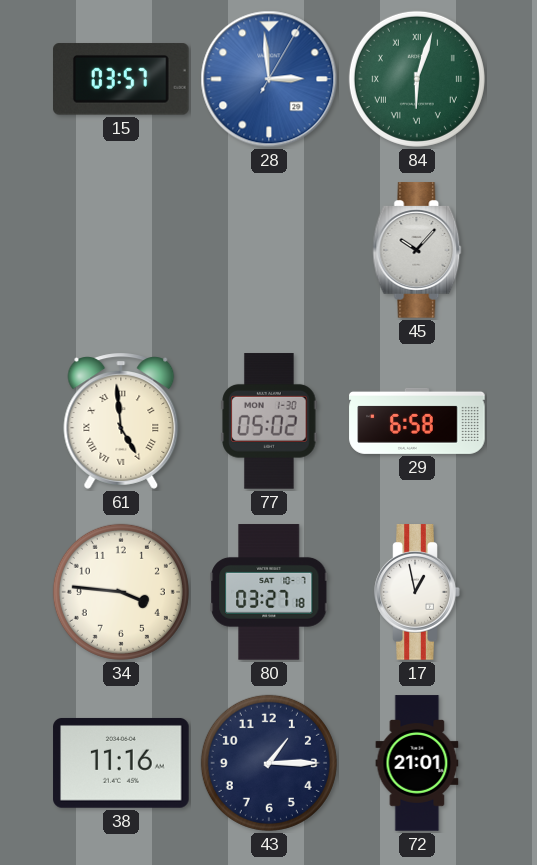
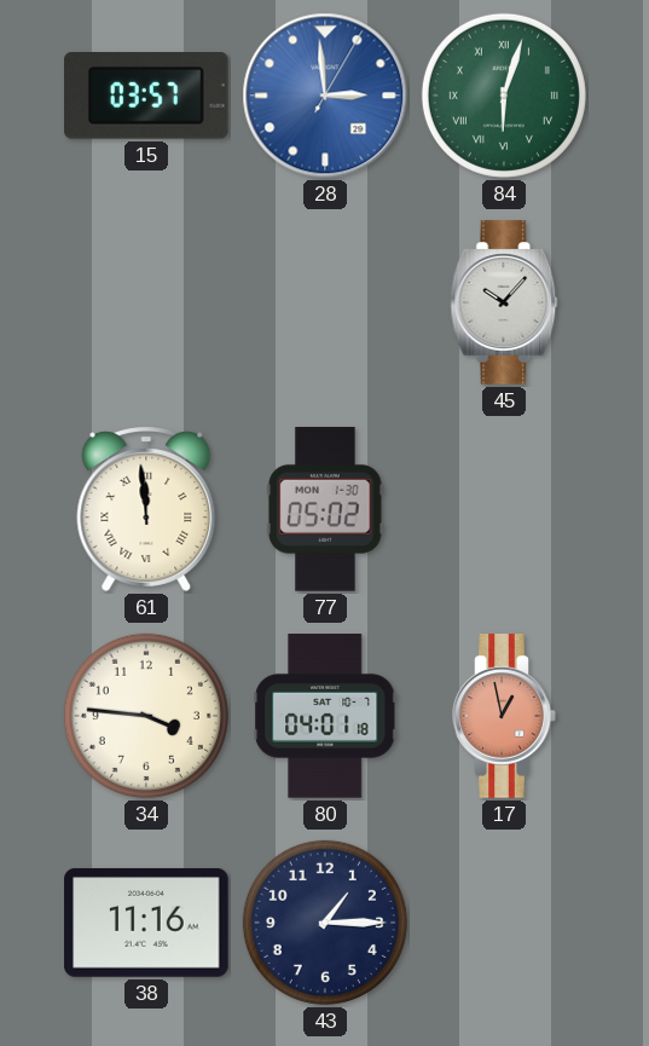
61: 4:59 -> 11:59 (146, 509)
29: 6:58 -> none (417, 421)
80: 03:27 -> 04:01 (325, 716)
17 dial: white -> salmon (504, 716)
72: 21:01 -> none (417, 763)
